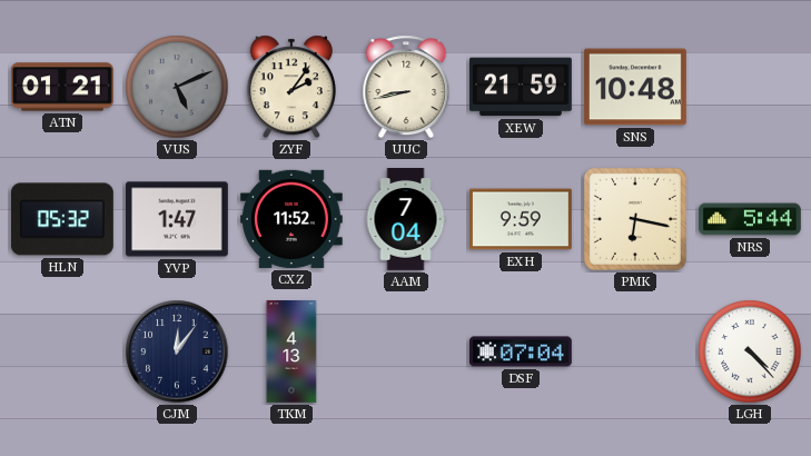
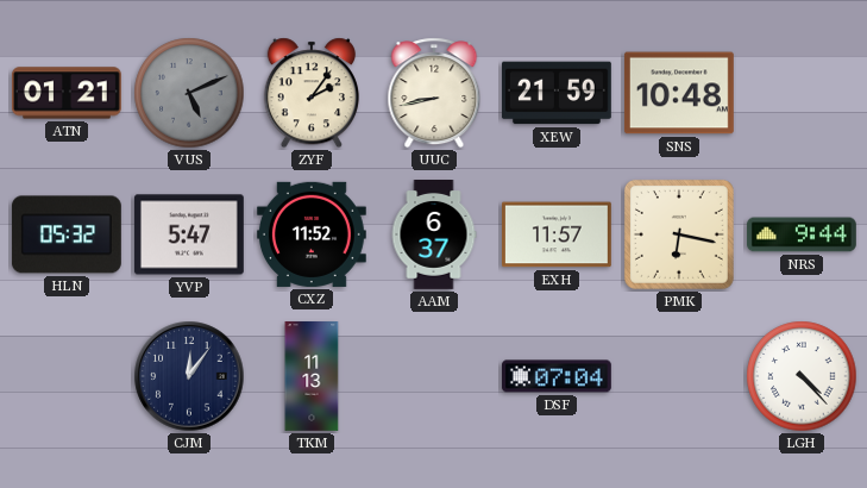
YVP: 1:47 -> 5:47 (189, 234)
AAM: 7:04 -> 6:37 (434, 236)
EXH: 9:59 -> 11:57 (557, 234)
NRS: 5:44 -> 9:44 (802, 234)
TKM: 4:13 -> 11:13 (312, 377)
